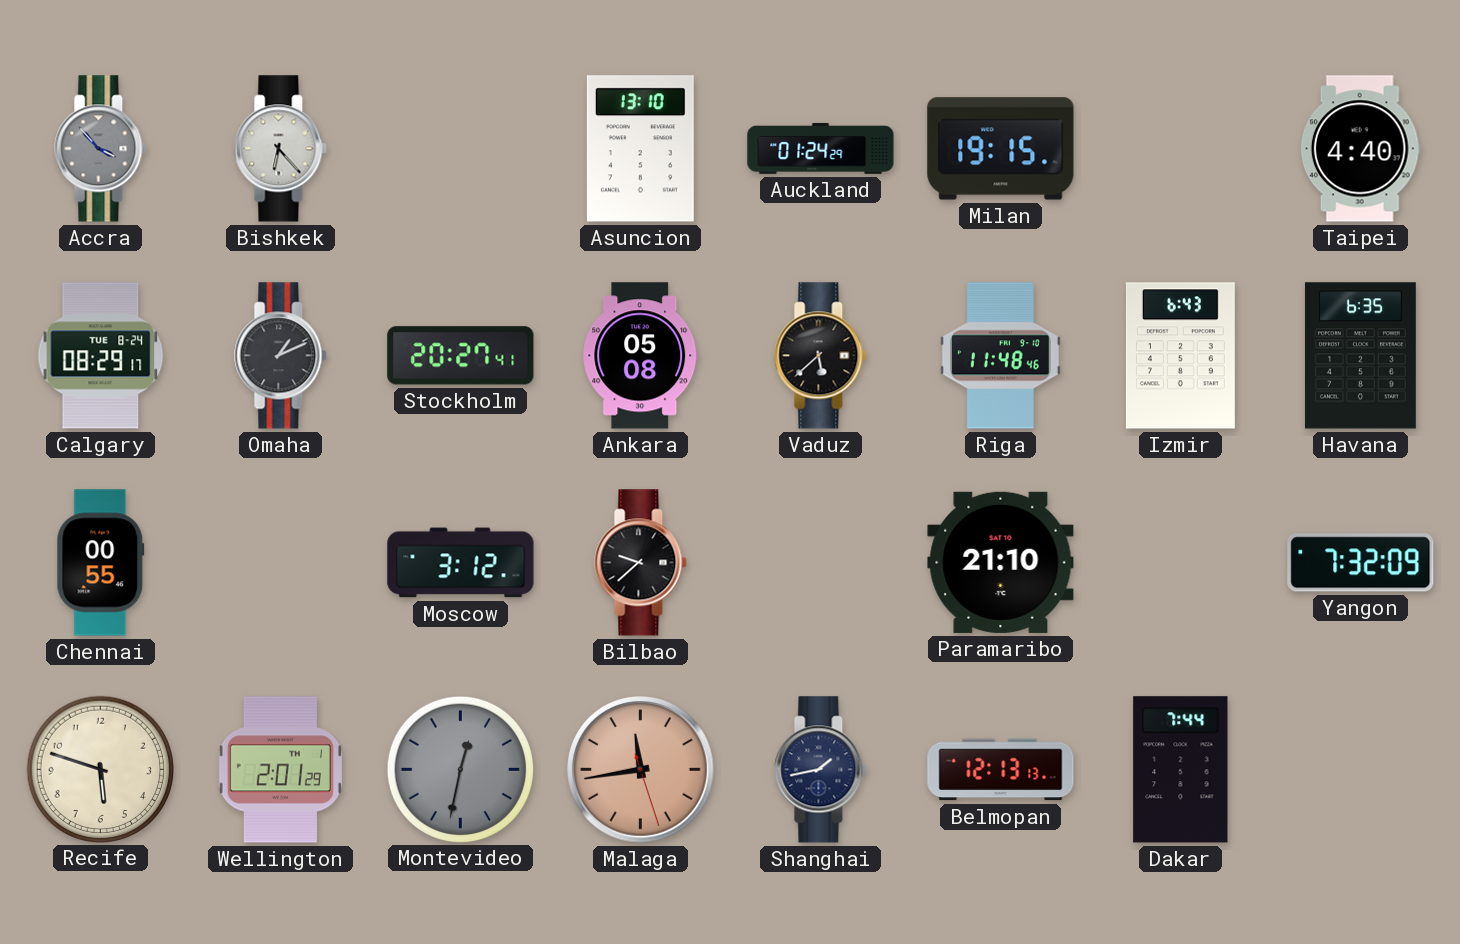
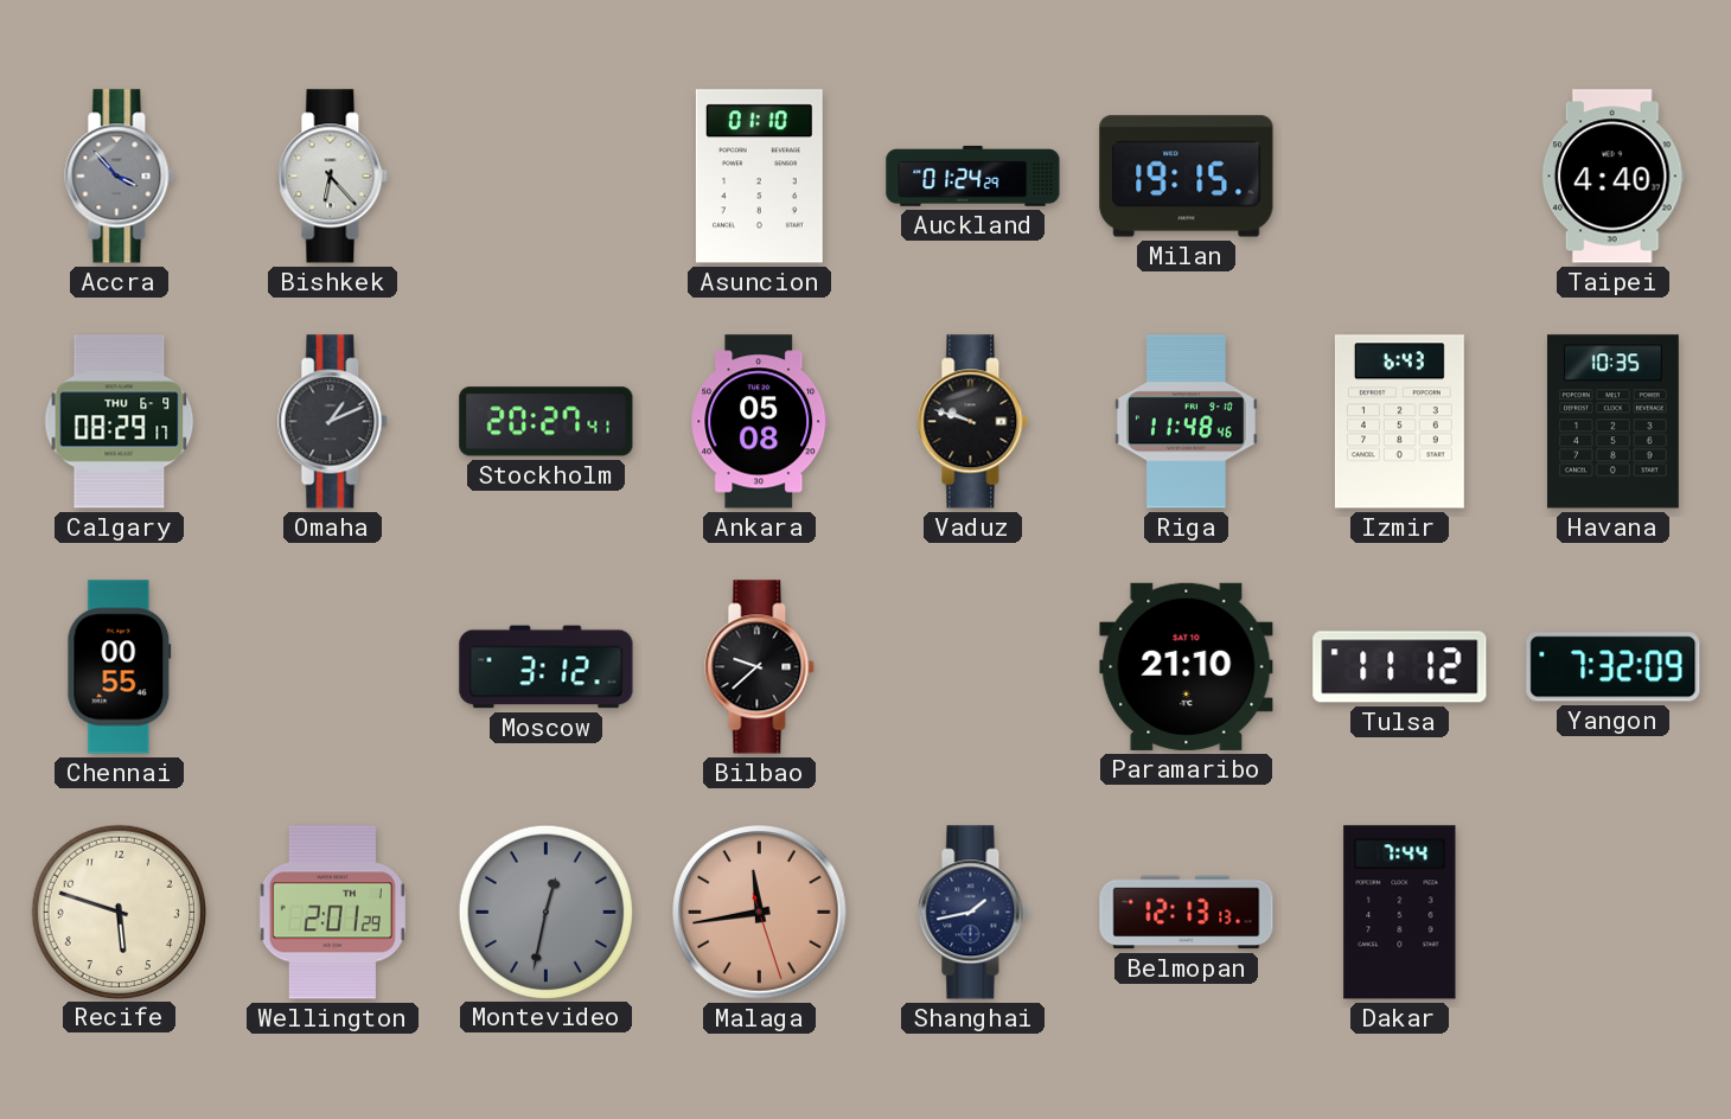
Asuncion: 13:10 -> 01:10 (759, 177)
Calgary date: TUE 8-24 -> THU 6-9 (120, 422)
Vaduz: 5:38 -> 9:48 (973, 422)
Havana: 6:35 -> 10:35 (1612, 422)
Tulsa: none -> 11:12 (1400, 667)
